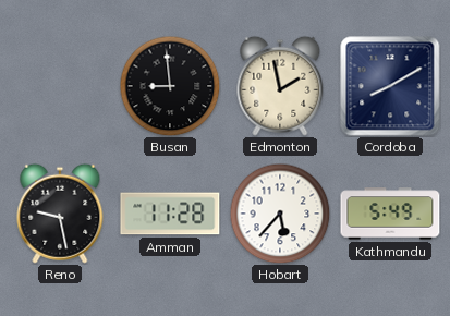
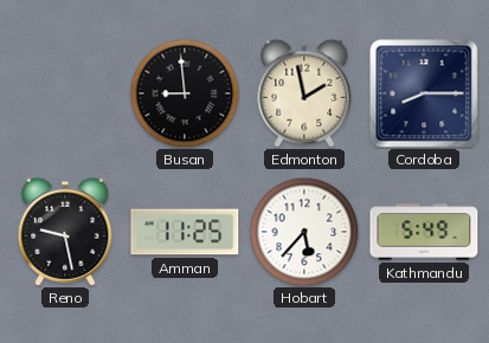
Cordoba: 8:10 -> 8:15 (424, 93)
Amman: 11:28 -> 11:25 (185, 232)
